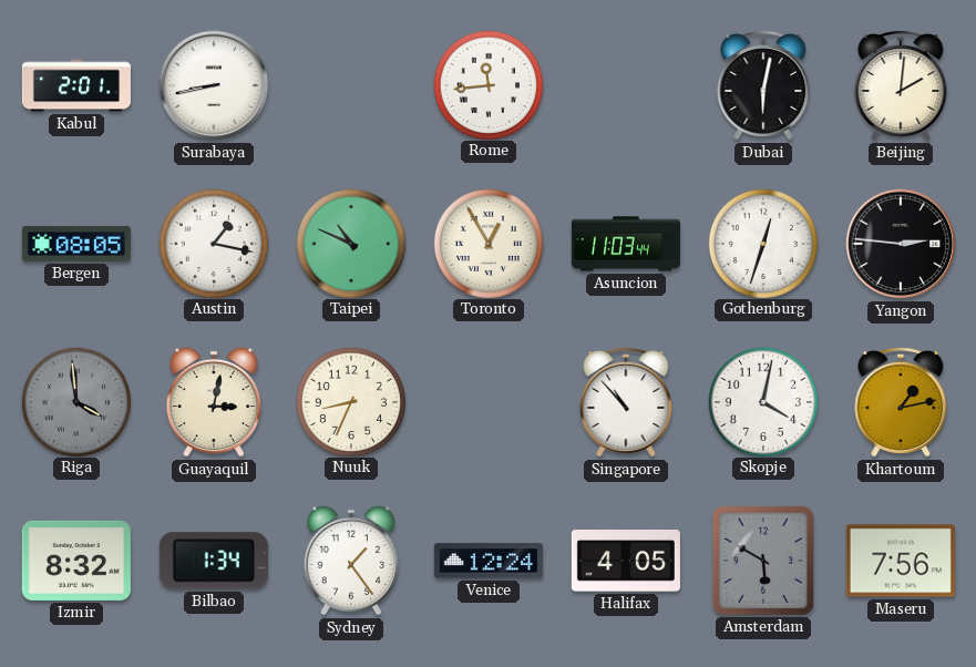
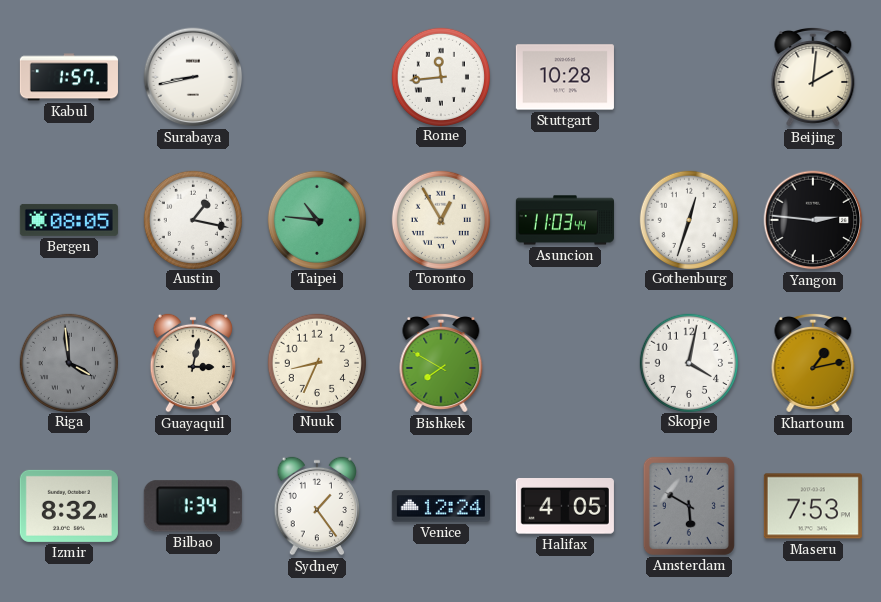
Kabul: 2:01 -> 1:57 (69, 77)
Stuttgart: none -> 10:28 (565, 77)
Dubai: 6:02 -> none (763, 85)
Taipei: 10:49 -> 10:46 (316, 219)
Bishkek: none -> 7:50 (441, 363)
Singapore: 10:53 -> none (626, 402)
Maseru: 7:56 -> 7:53 (813, 506)
